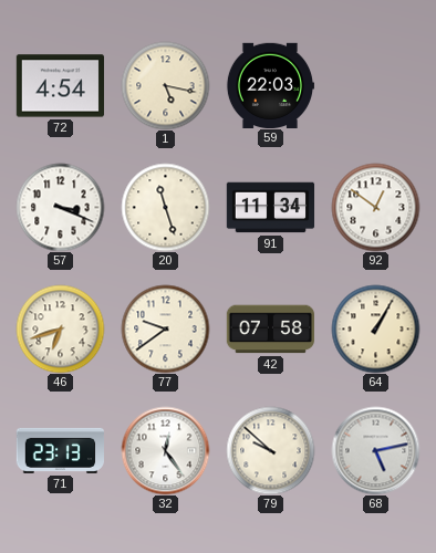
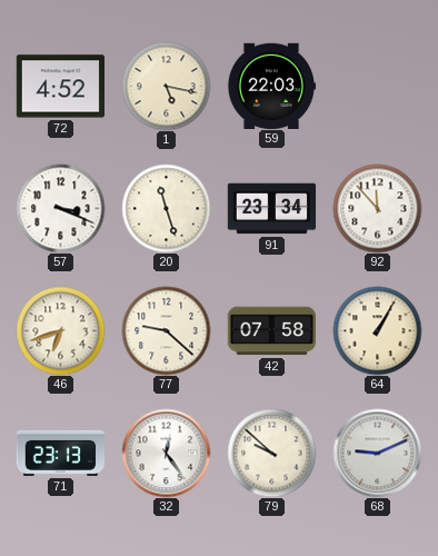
72: 4:54 -> 4:52 (60, 87)
91: 11:34 -> 23:34 (271, 209)
92: 12:51 -> 11:53 (377, 208)
77: 9:39 -> 9:22 (166, 330)
68: 5:13 -> 9:11 (377, 453)
